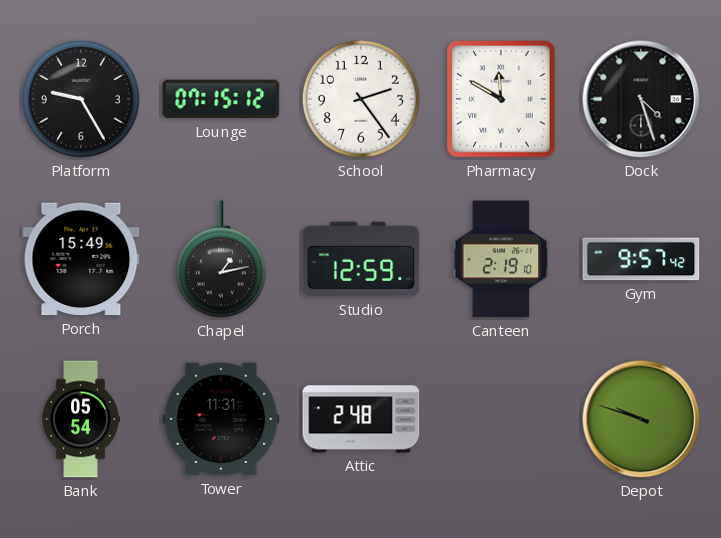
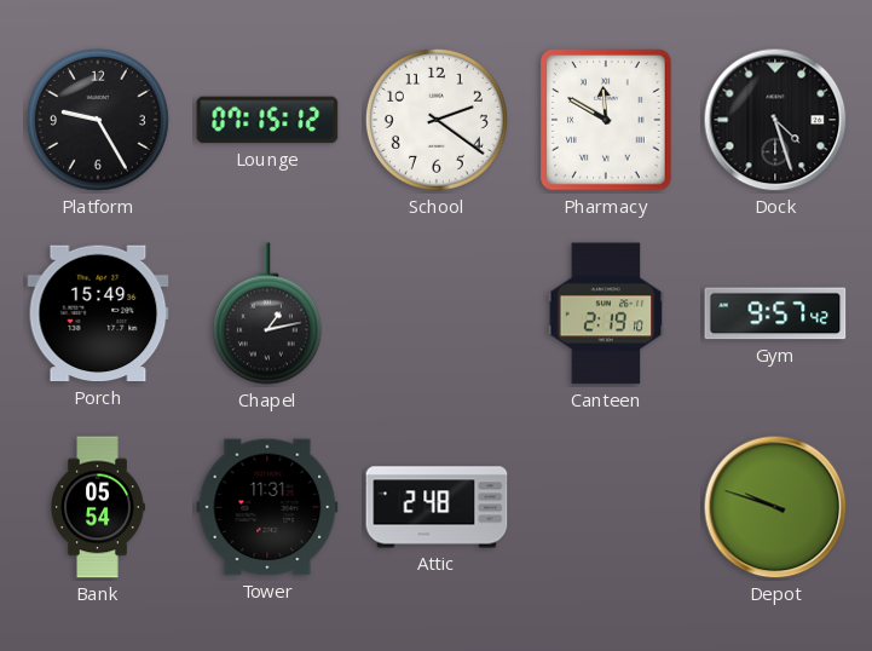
School: 2:24 -> 2:21 (437, 120)
Studio: 12:59 -> none (361, 259)
